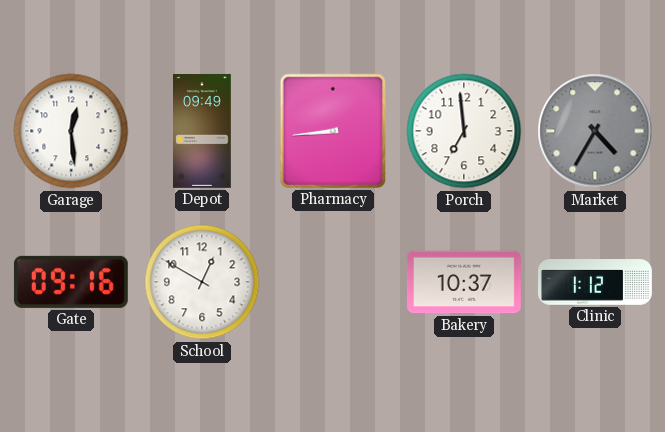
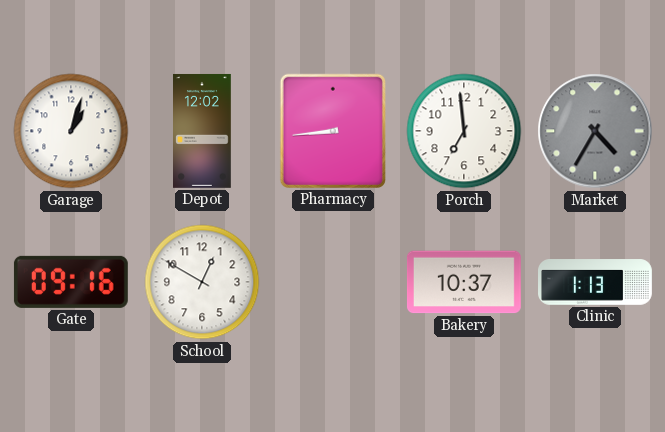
Garage: 12:29 -> 1:03 (71, 131)
Depot: 09:49 -> 12:02 (203, 131)
Clinic: 1:12 -> 1:13 (596, 282)
